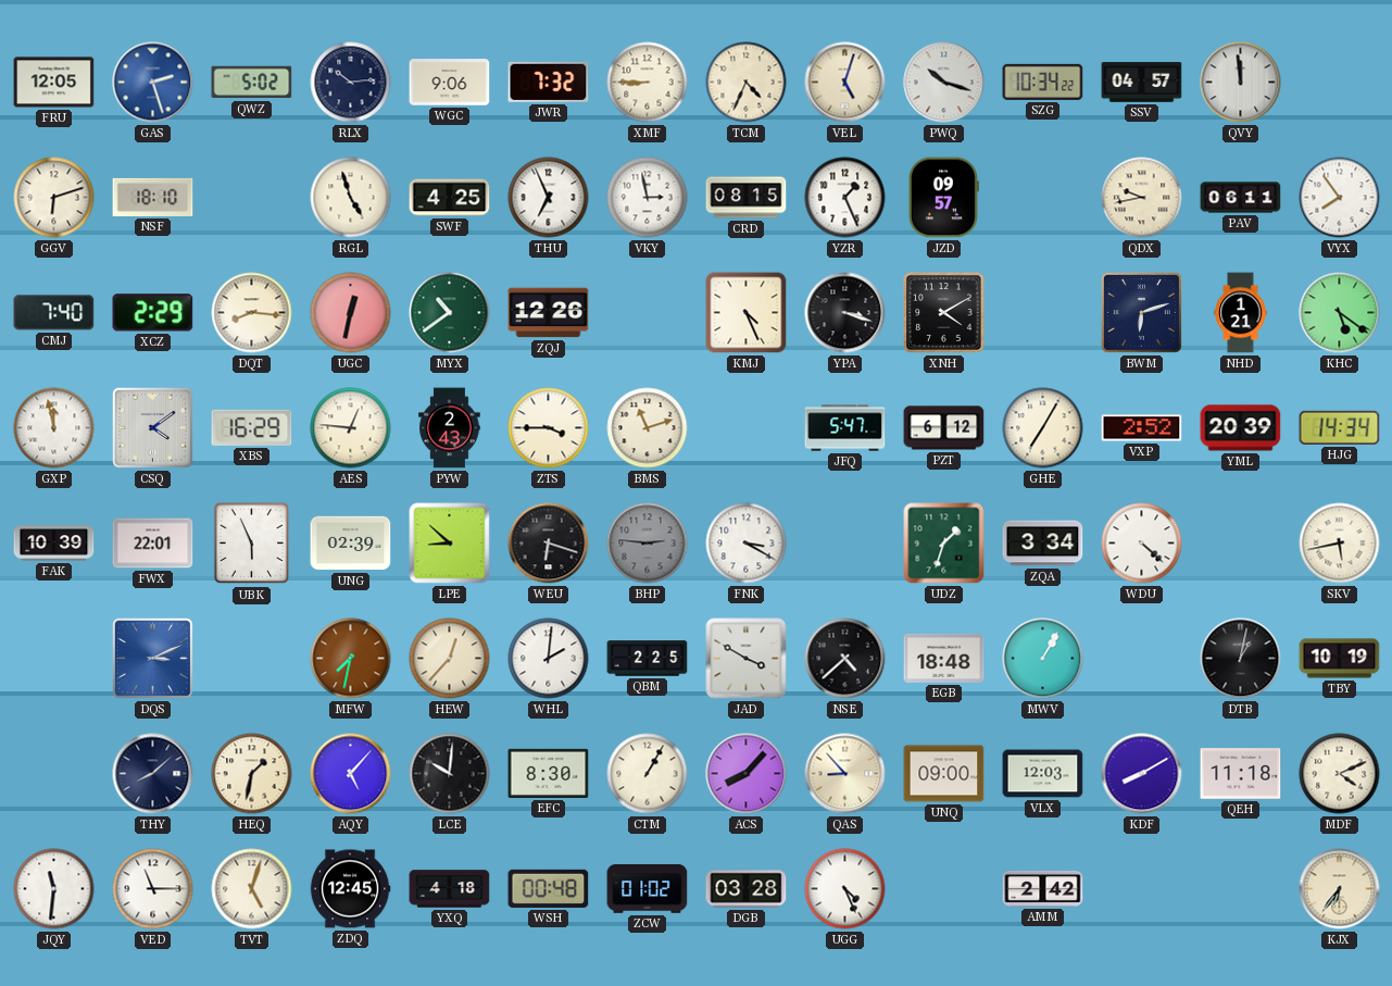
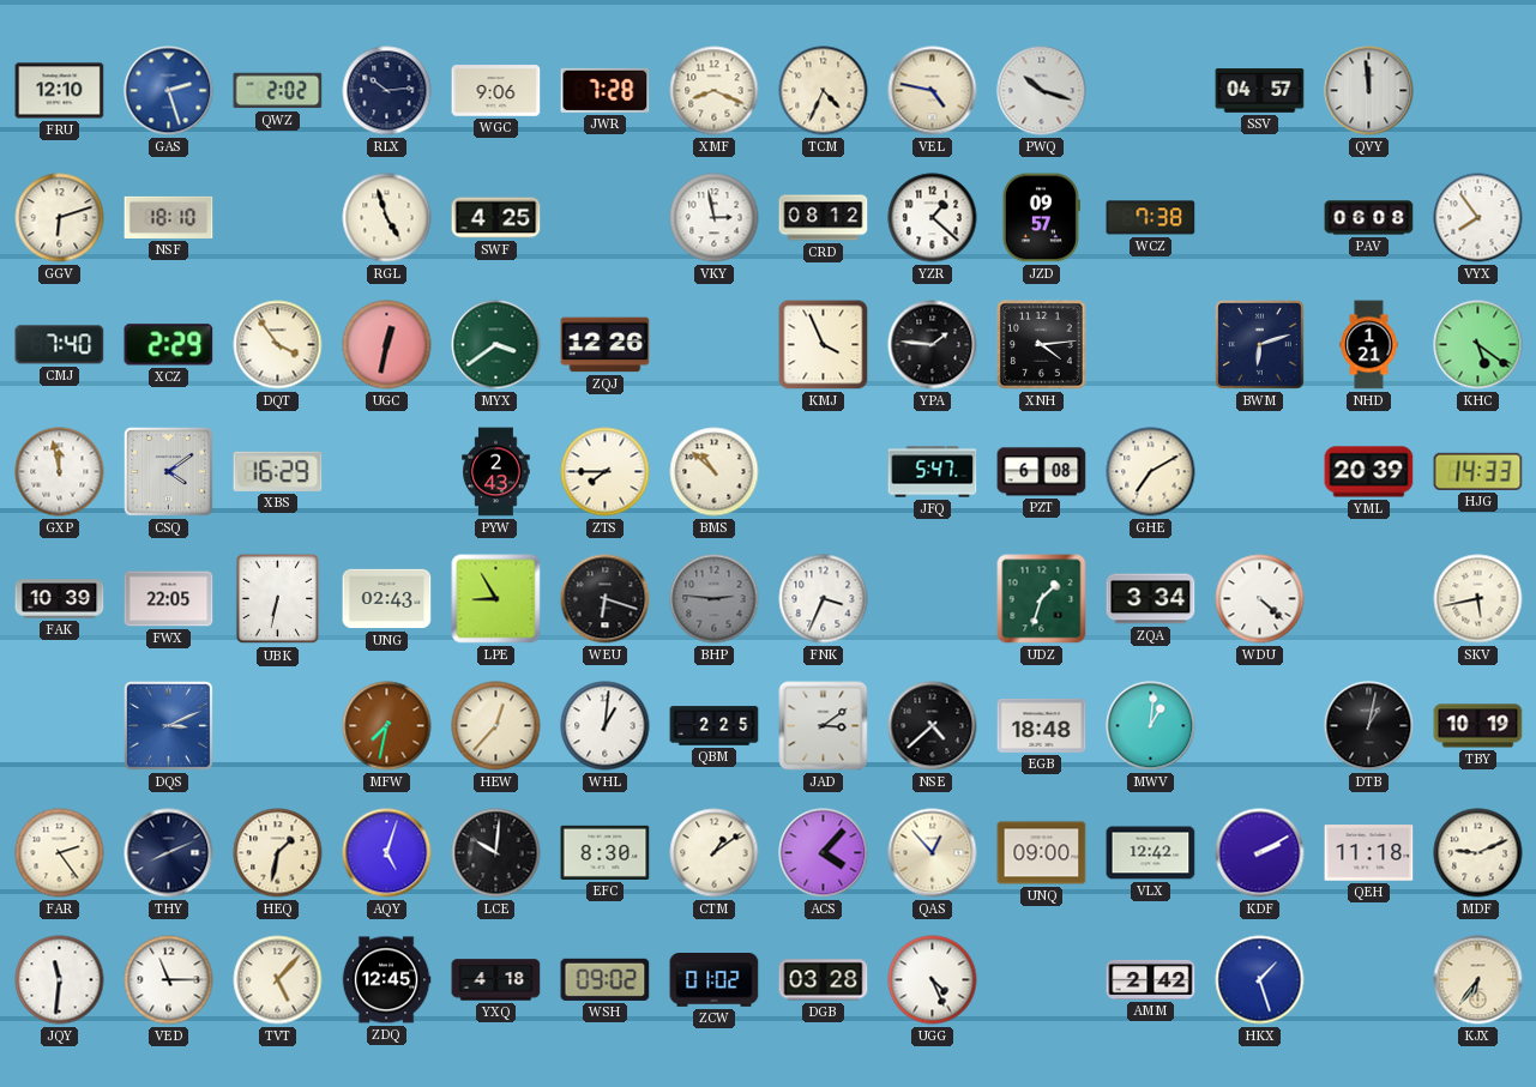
FRU: 12:05 -> 12:10 (60, 91)
QWZ: 5:02 -> 2:02 (278, 91)
JWR: 7:32 -> 7:28 (606, 90)
XMF: 8:45 -> 8:19 (715, 91)
VEL: 5:03 -> 4:47 (933, 91)
SZG: 10:34 -> none (1043, 82)
THU: 6:56 -> none (549, 198)
CRD: 08:15 -> 08:12 (824, 218)
YZR: 1:26 -> 1:22 (933, 218)
WCZ: none -> 7:38 (1151, 218)
QDX: 9:43 -> none (1142, 198)
PAV: 06:11 -> 06:08 (1369, 218)
DQT: 8:16 -> 3:54 (278, 345)
MYX: 10:39 -> 3:39 (496, 345)
KMJ: 4:26 -> 3:56 (824, 345)
YPA: 3:18 -> 1:46 (933, 345)
XNH: 4:10 -> 4:14 (1042, 345)
AES: 12:46 -> none (351, 428)
ZTS: 3:45 -> 7:45 (606, 472)
BMS: 11:12 -> 10:52 (715, 472)
PZT: 6:12 -> 6:08 (1042, 472)
GHE: 7:05 -> 7:10 (1151, 472)
VXP: 2:52 -> none (1142, 428)
HJG: 14:34 -> 14:33 (1478, 471)
FWX: 22:01 -> 22:05 (169, 599)
UBK: 5:56 -> 6:32 (278, 599)
UNG: 02:39 -> 02:43 (387, 599)
LPE: 8:52 -> 8:55 (496, 599)
FNK: 3:20 -> 3:34 (824, 599)
WHL: 2:01 -> 1:01 (606, 726)
JAD: 3:50 -> 3:09 (824, 726)
MWV: 1:05 -> 1:01 (1151, 726)
FAR: none -> 2:24 (60, 853)
THY: 8:08 -> 8:11 (169, 853)
AQY: 5:07 -> 5:03 (387, 853)
CTM: 1:05 -> 1:09 (715, 853)
ACS: 8:07 -> 4:07 (824, 853)
QAS: 8:53 -> 12:53 (933, 853)
VLX: 12:03 -> 12:42 (1151, 853)
KDF: 8:10 -> 2:10 (1260, 853)
MDF: 4:11 -> 9:11 (1478, 853)
TVT: 5:03 -> 5:07 (278, 980)
WSH: 00:48 -> 09:02 (606, 979)
HKX: none -> 1:27 (1260, 980)
